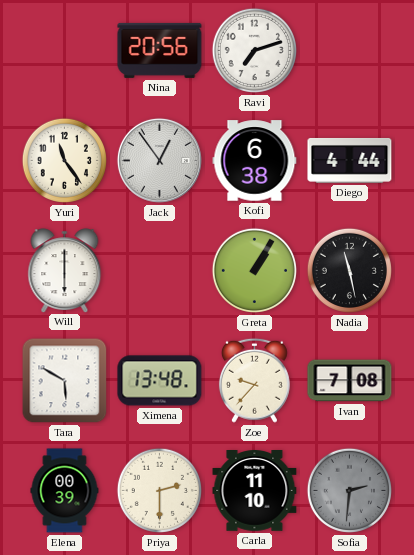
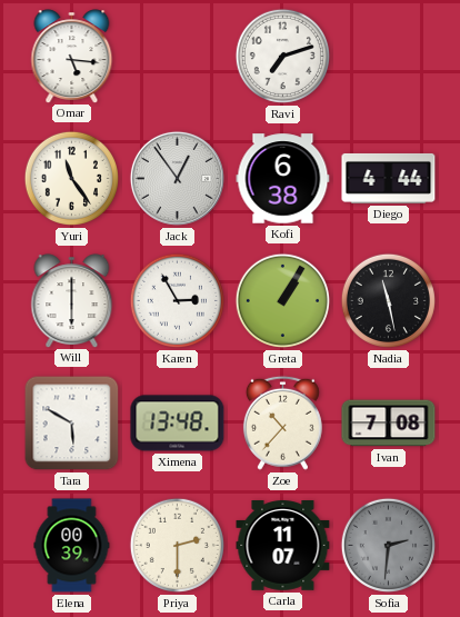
Omar: none -> 5:16 (72, 56)
Nina: 20:56 -> none (160, 50)
Karen: none -> 2:55 (177, 300)
Zoe: 9:37 -> 10:37 (282, 422)
Carla: 11:10 -> 11:07 (283, 546)
